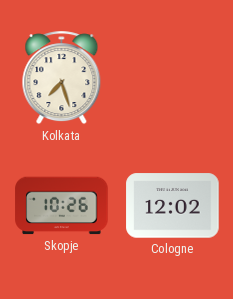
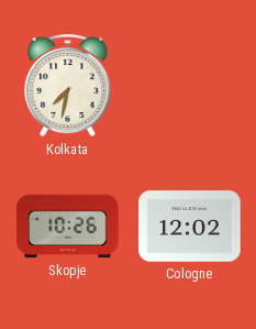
Kolkata: 7:27 -> 7:32 (68, 86)
